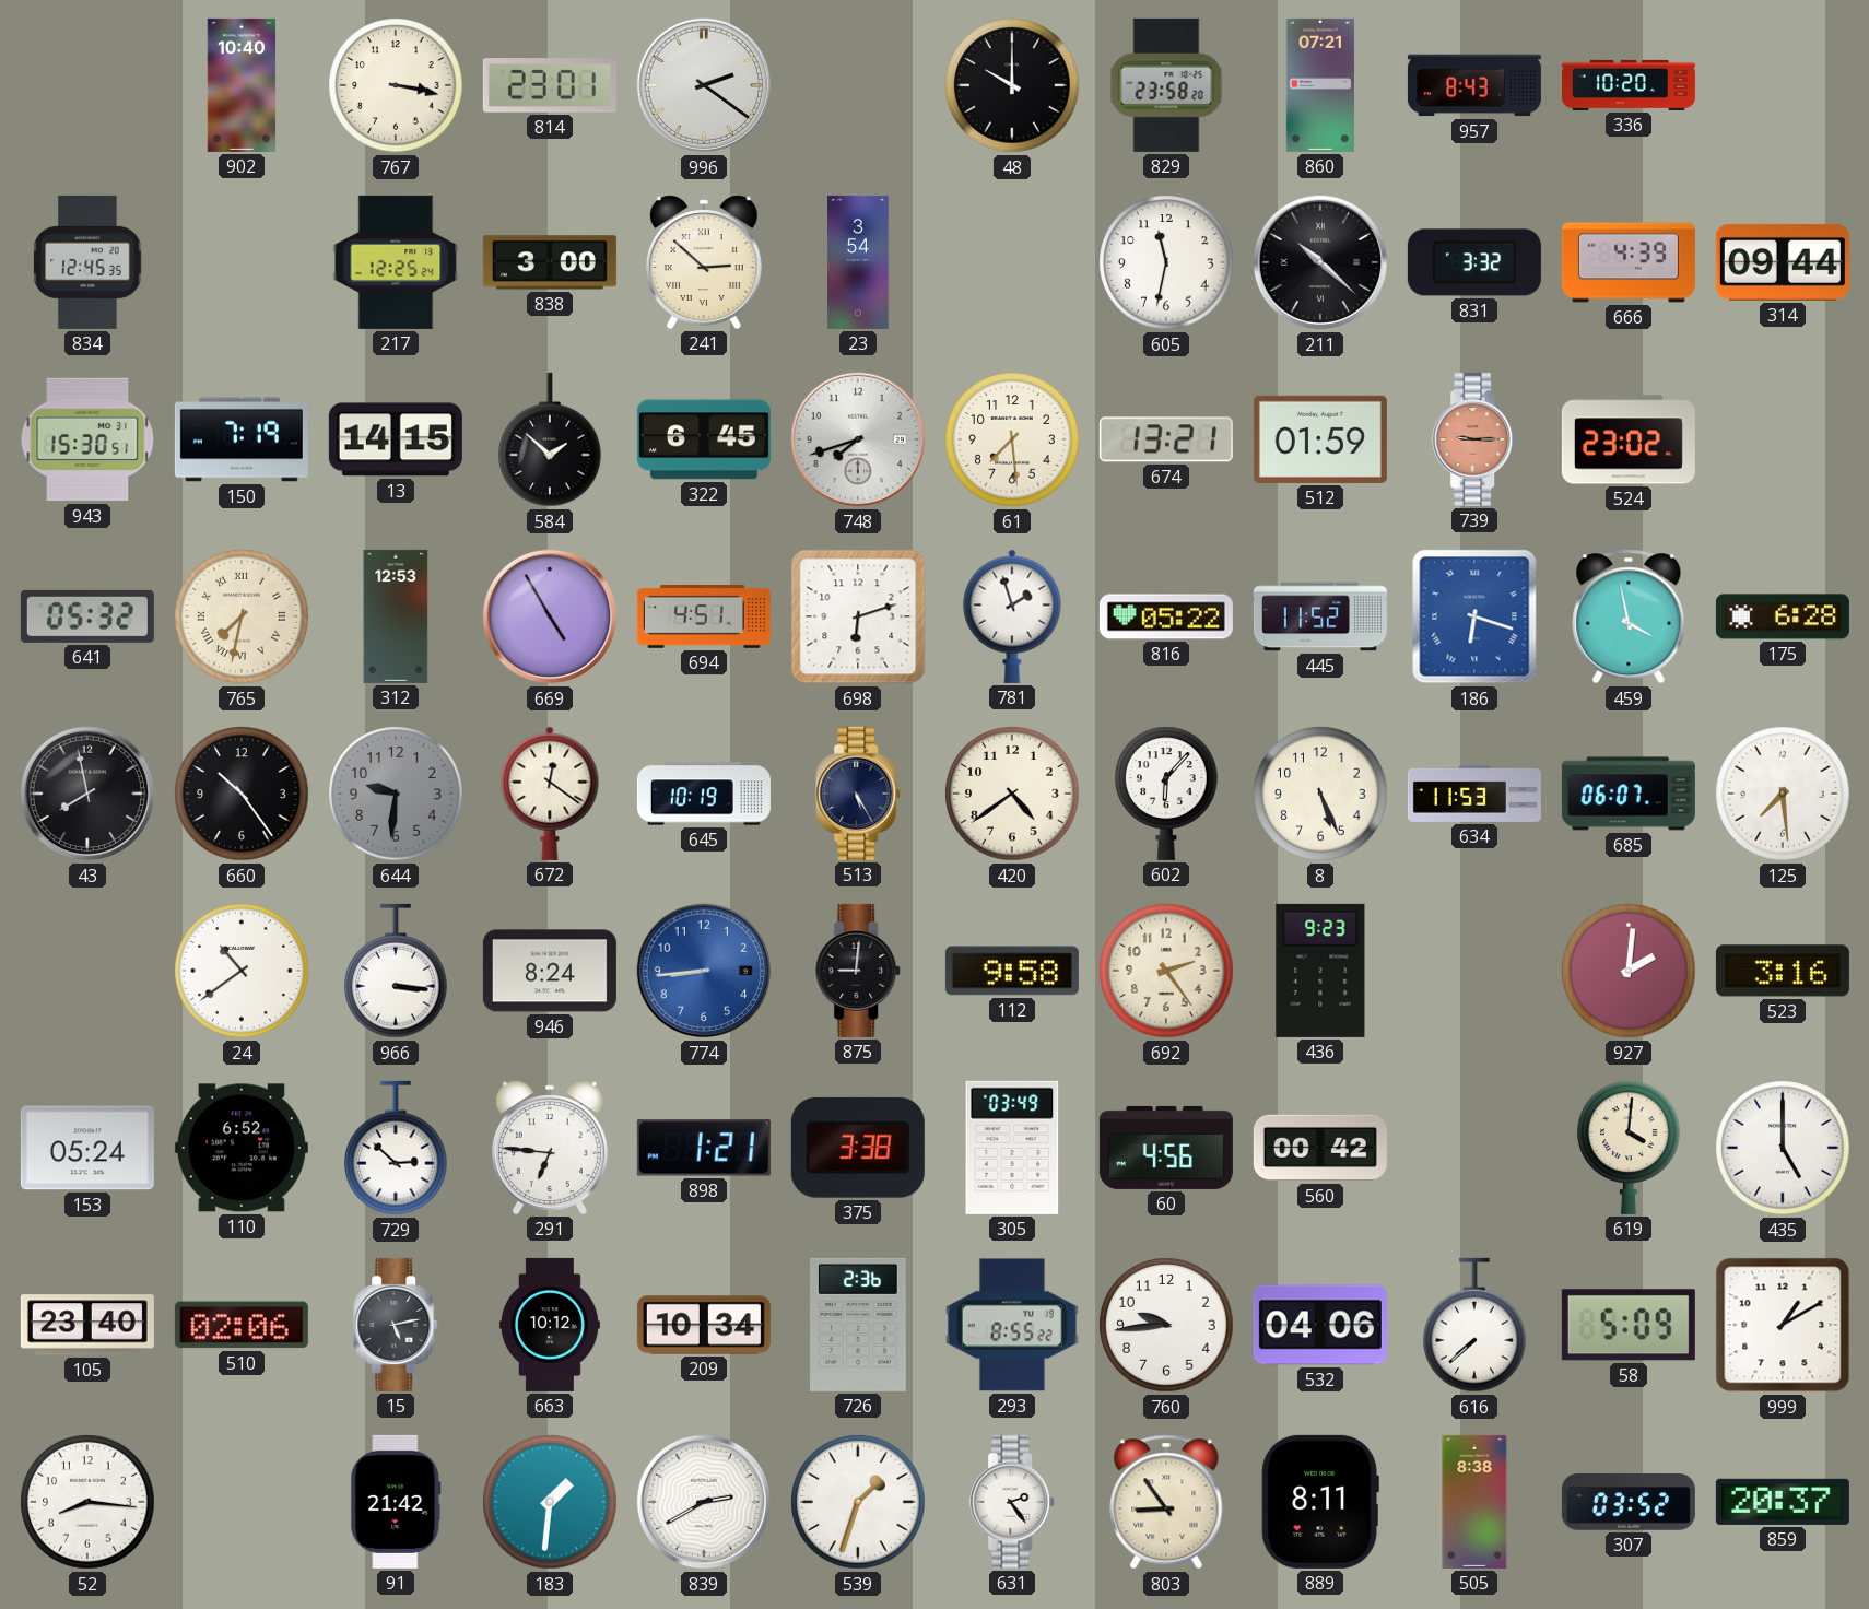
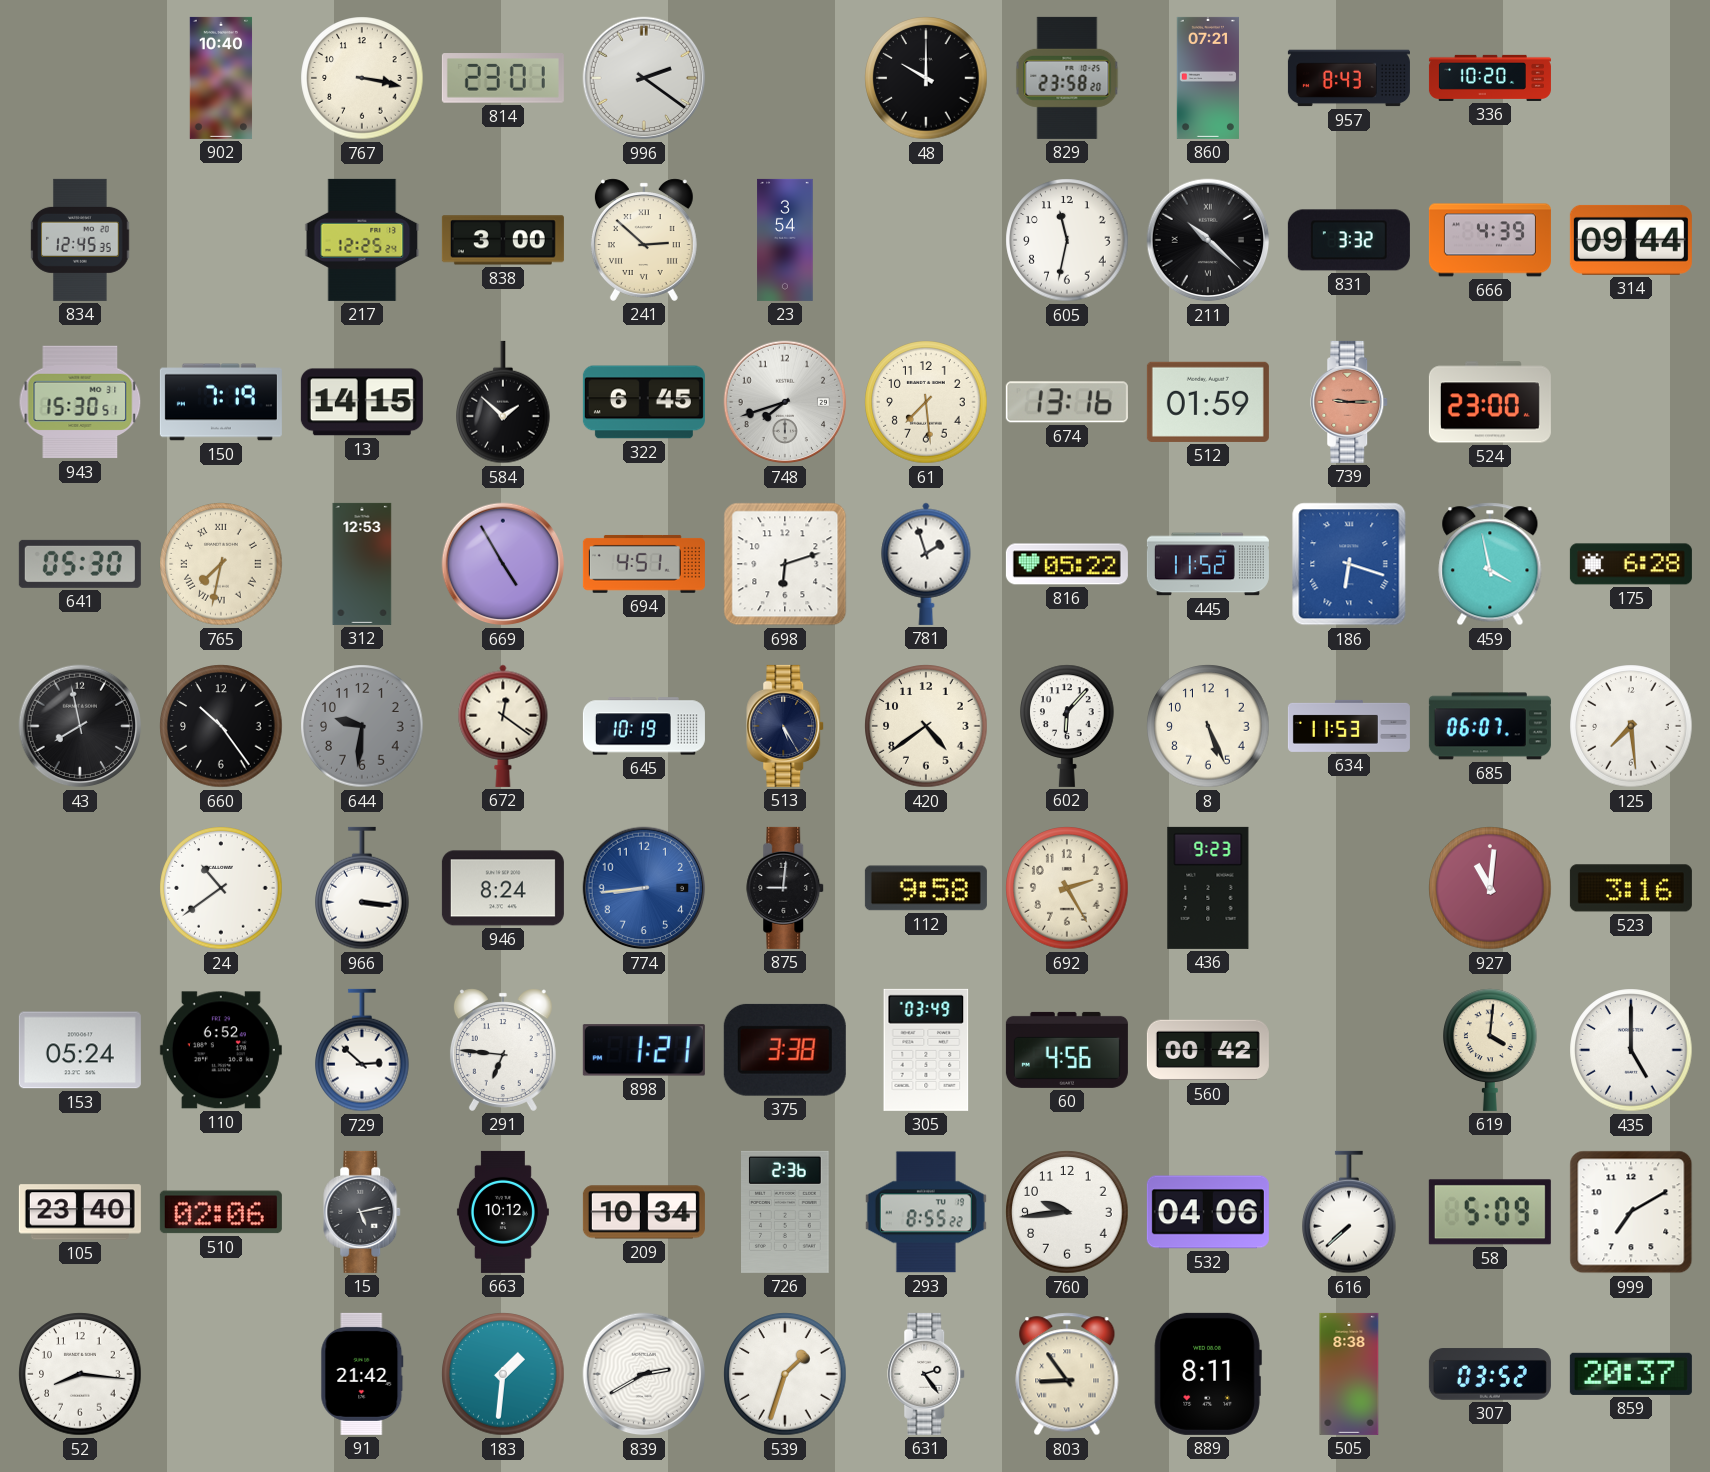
674: 13:21 -> 13:16 (1067, 402)
524: 23:02 -> 23:00 (1490, 402)
641: 05:32 -> 05:30 (80, 564)
692: 2:24 -> 2:25 (1067, 888)
927: 2:01 -> 11:01 (1490, 888)
999: 1:10 -> 7:10 (1631, 1212)
